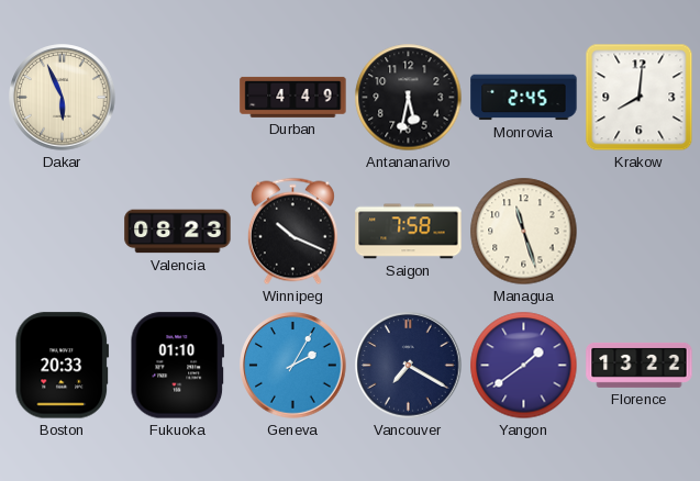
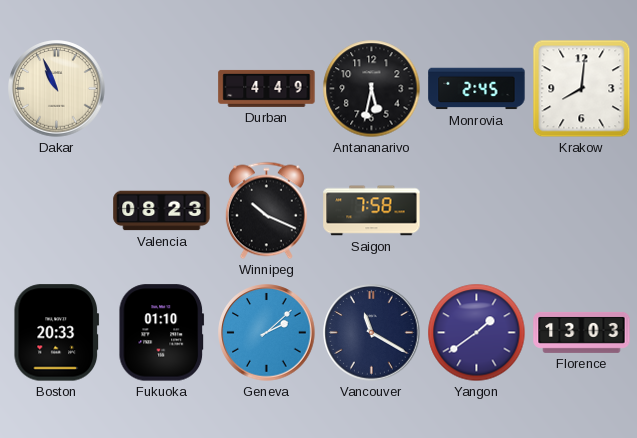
Dakar: 5:56 -> 10:56 (57, 89)
Managua: 11:27 -> none (524, 232)
Geneva: 2:05 -> 2:08 (267, 333)
Vancouver: 7:20 -> 11:20 (372, 333)
Florence: 13:22 -> 13:03 (582, 332)
